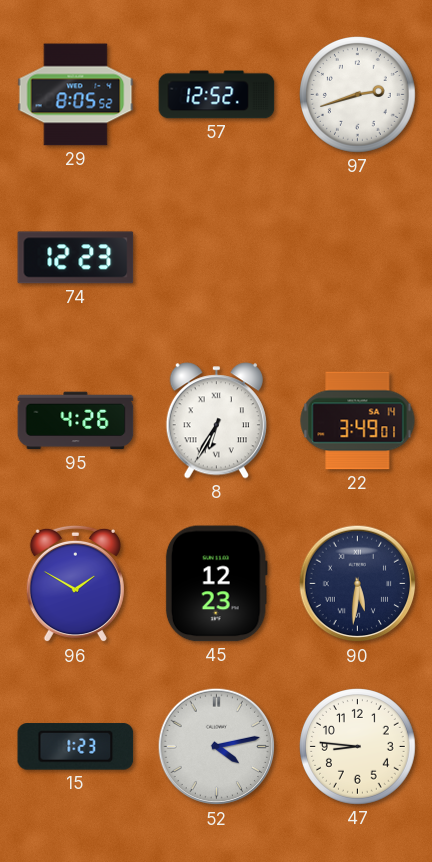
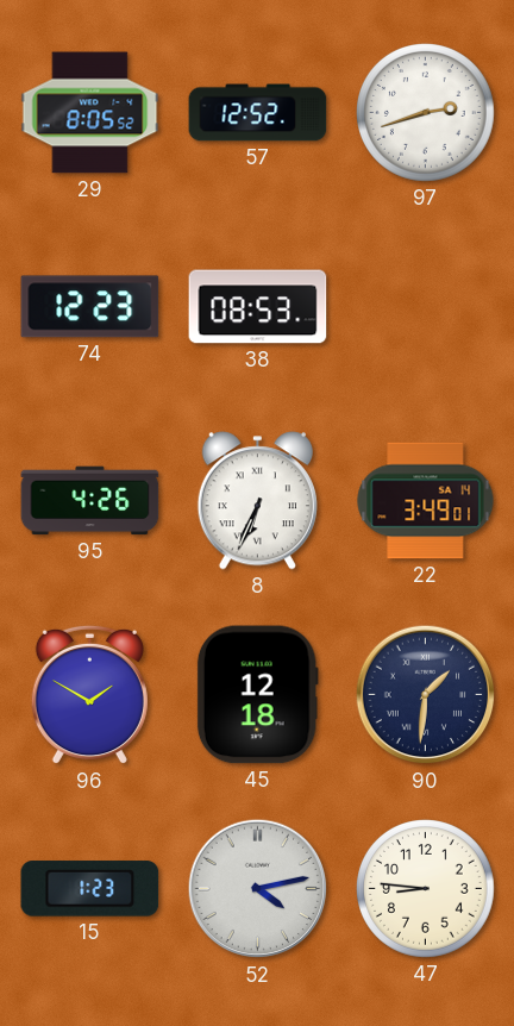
38: none -> 08:53 (258, 307)
8: 6:35 -> 6:34 (257, 501)
45: 12:23 -> 12:18 (257, 695)
90: 5:31 -> 1:31 (426, 695)
